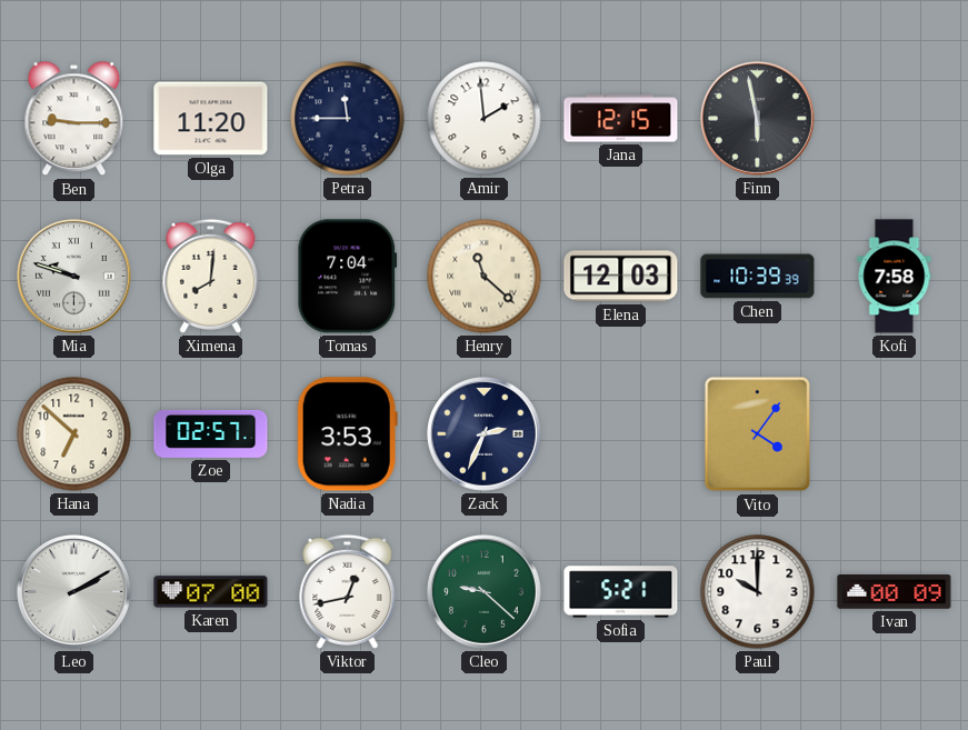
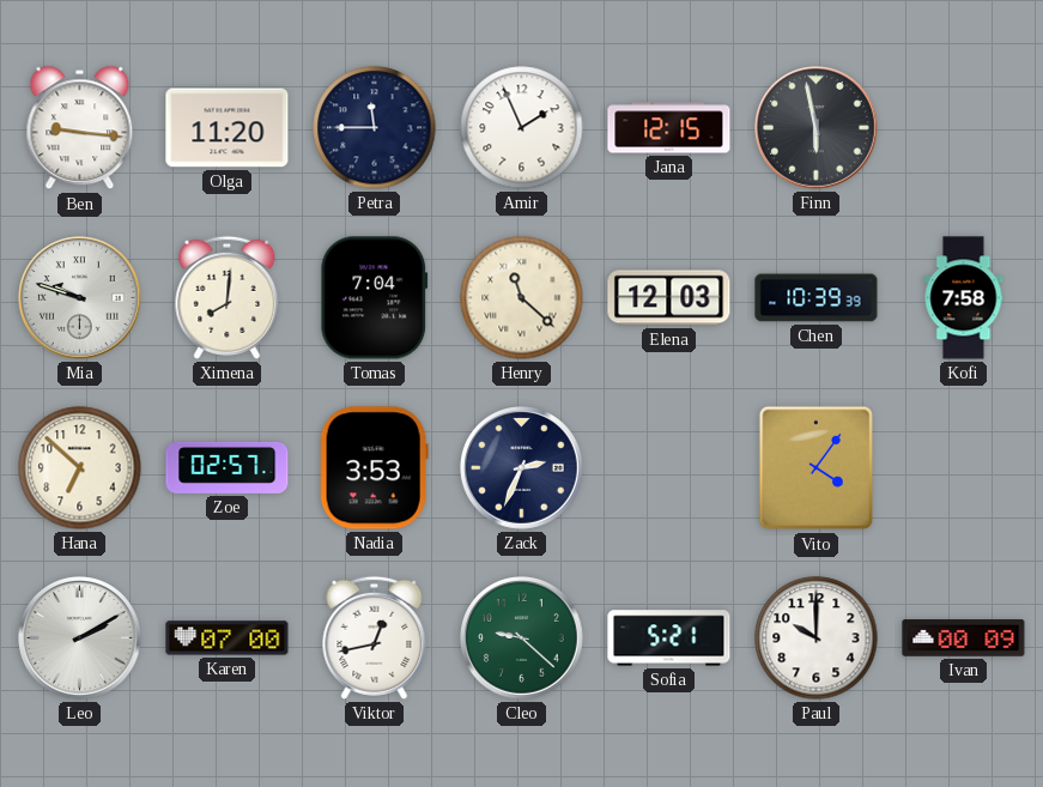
Ben: 9:15 -> 9:16 (80, 128)
Amir: 1:59 -> 1:56 (522, 128)
